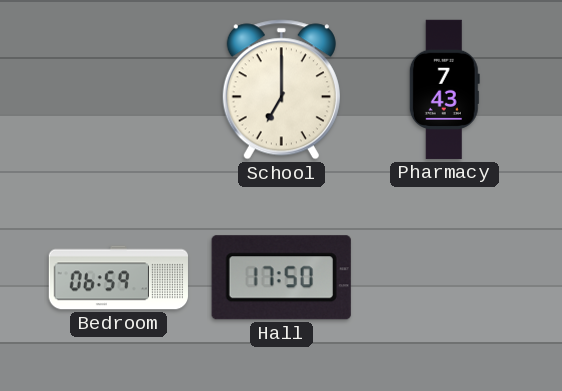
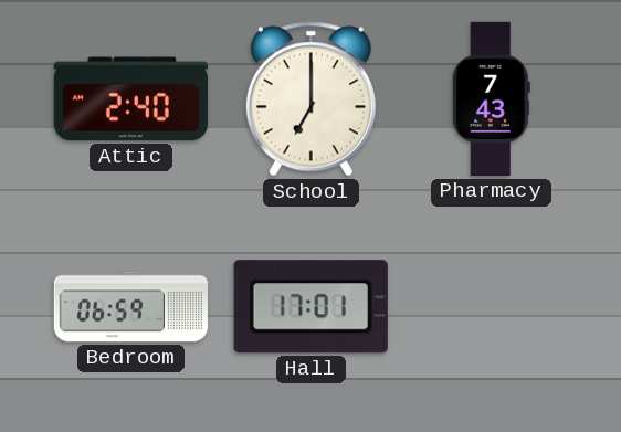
Attic: none -> 2:40 (130, 99)
Hall: 17:50 -> 17:01 (310, 307)
